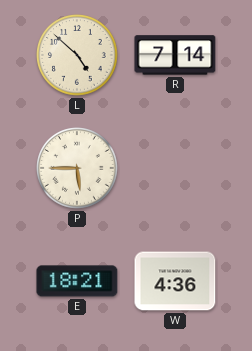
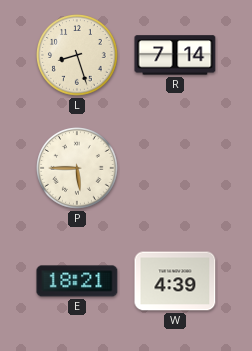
L: 4:52 -> 8:27 (78, 56)
W: 4:36 -> 4:39 (175, 281)
